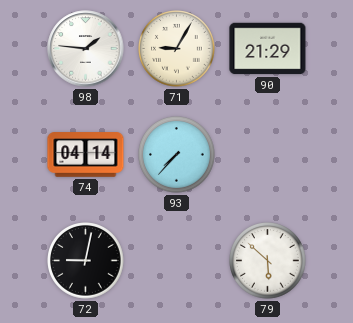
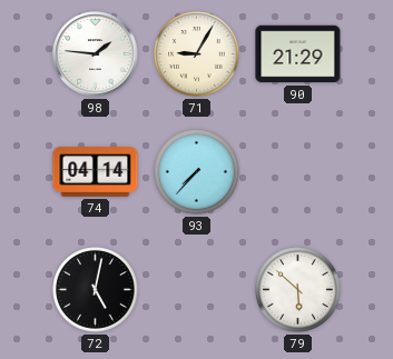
72: 9:02 -> 5:02 (96, 290)
